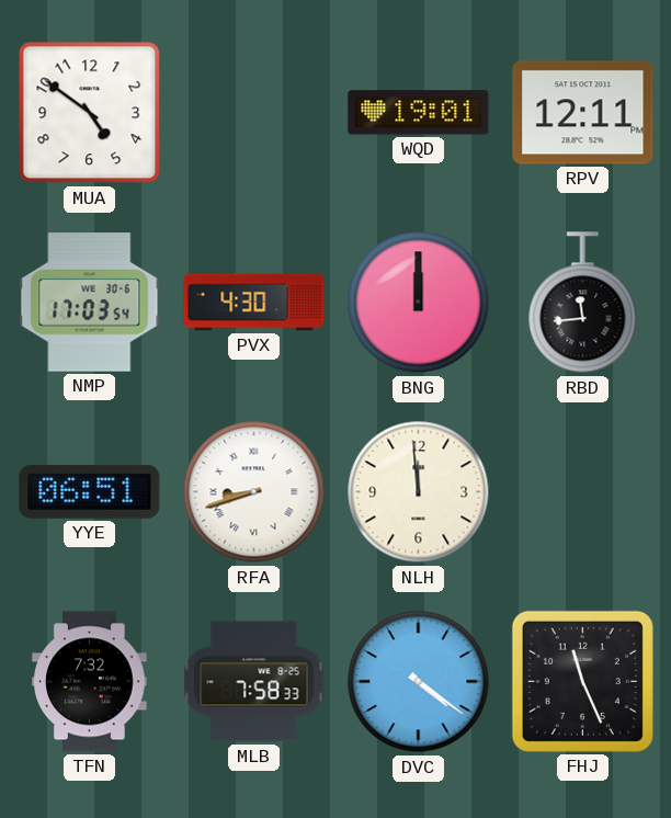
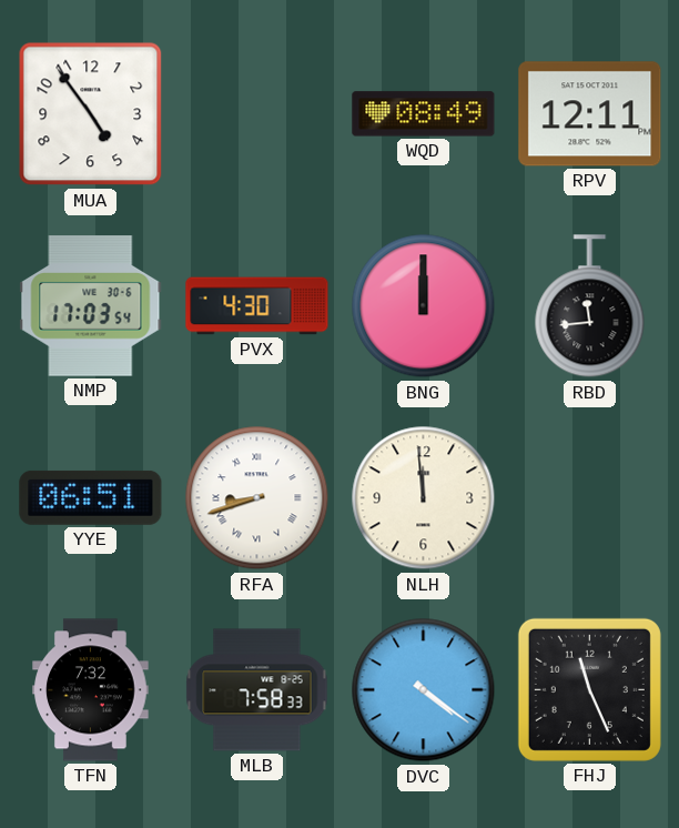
MUA: 4:51 -> 4:54 (91, 114)
WQD: 19:01 -> 08:49 (424, 114)
